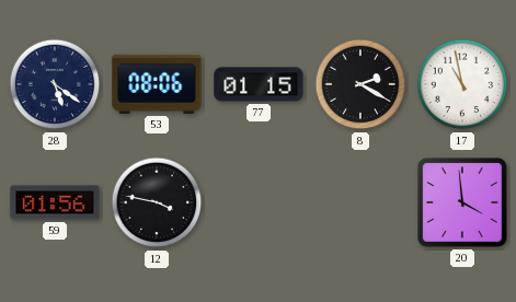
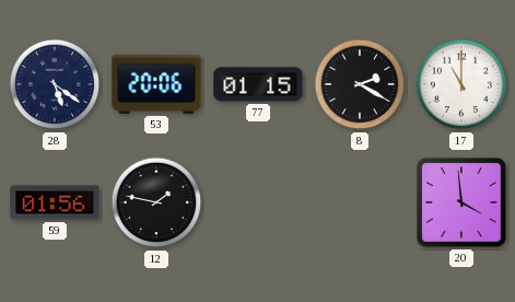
53: 08:06 -> 20:06 (156, 84)
17: 10:58 -> 11:00 (461, 84)
12: 3:47 -> 1:47 (156, 202)
